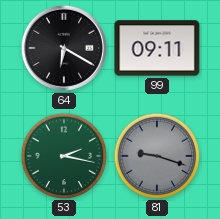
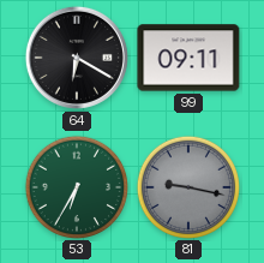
53: 2:17 -> 6:35 (76, 186)
81: 9:18 -> 9:17 (187, 186)
